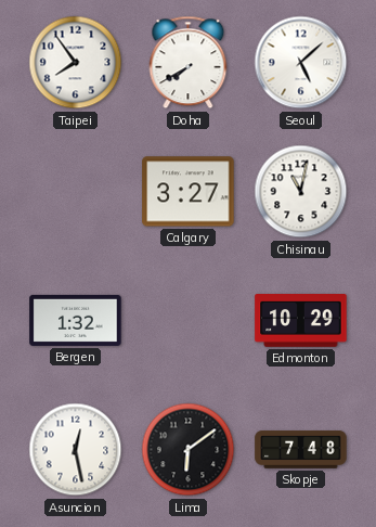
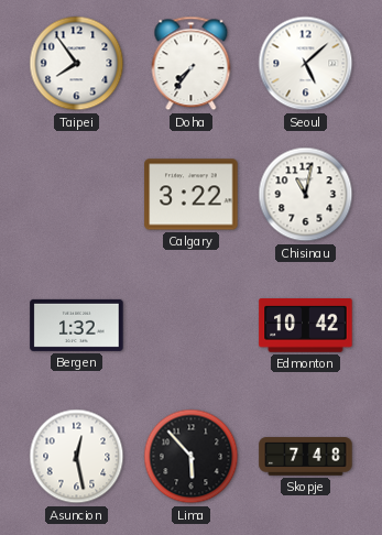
Doha: 7:40 -> 7:36 (192, 64)
Calgary: 3:27 -> 3:22 (192, 195)
Edmonton: 10:29 -> 10:42 (306, 326)
Lima: 6:09 -> 5:53 (192, 457)
